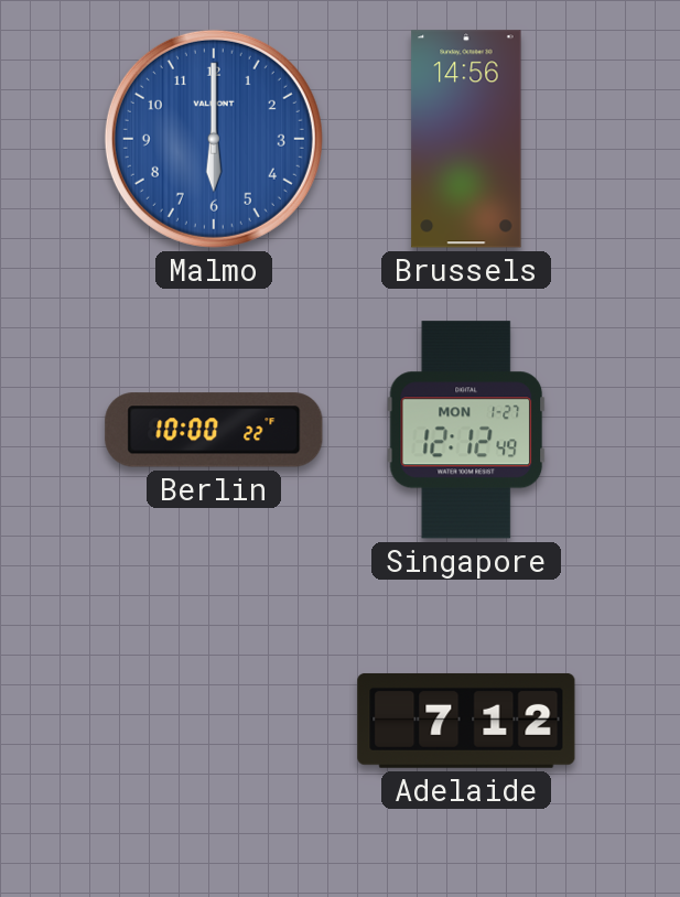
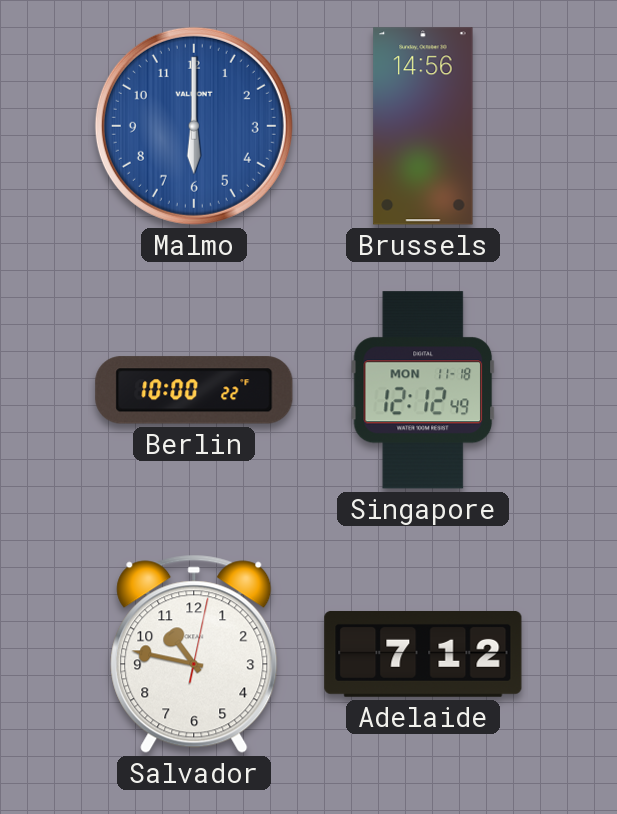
Singapore date: MON 1-27 -> MON 11-18 (423, 390)
Salvador: none -> 10:47 (194, 654)
